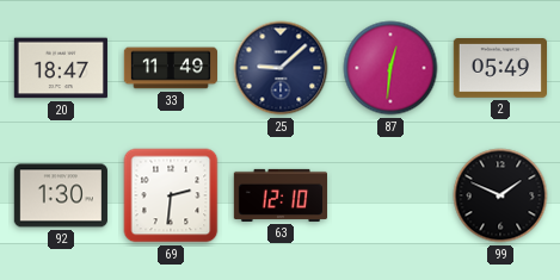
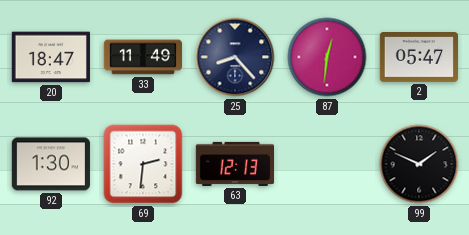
25: 9:08 -> 8:23 (235, 57)
2: 05:49 -> 05:47 (418, 58)
63: 12:10 -> 12:13 (234, 164)
